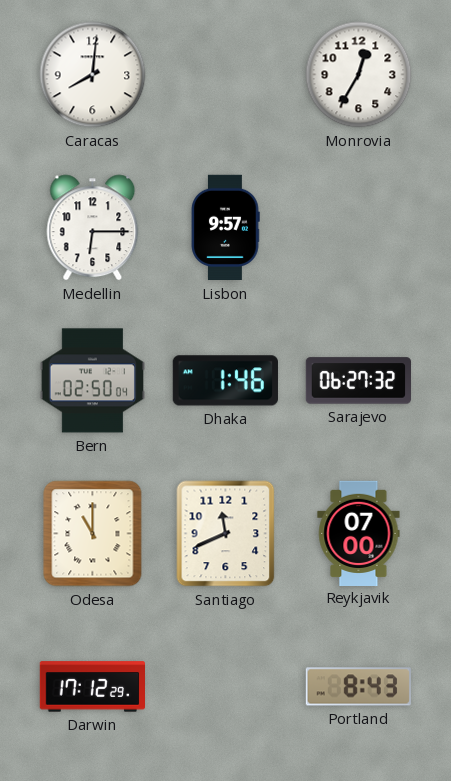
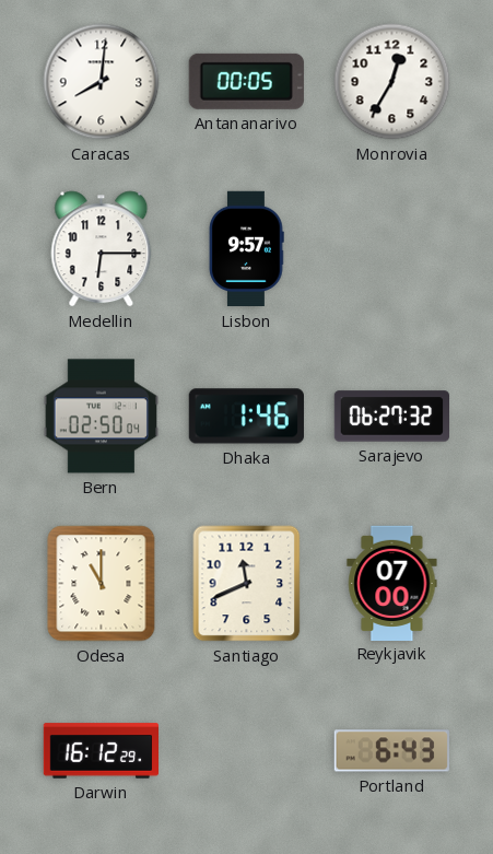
Antananarivo: none -> 00:05 (246, 81)
Darwin: 17:12 -> 16:12 (101, 751)
Portland: 8:43 -> 6:43 (391, 751)
